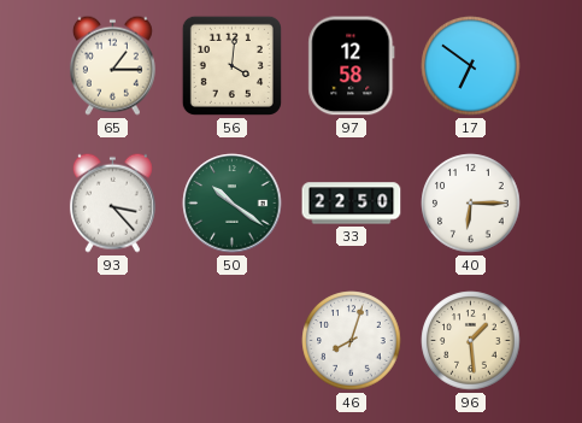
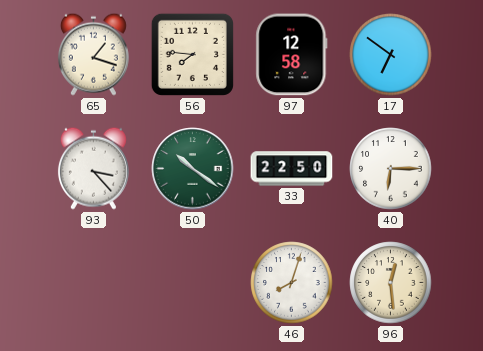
65: 1:15 -> 1:18 (93, 54)
56: 4:01 -> 7:46 (192, 54)
96: 1:29 -> 12:29 (391, 283)
